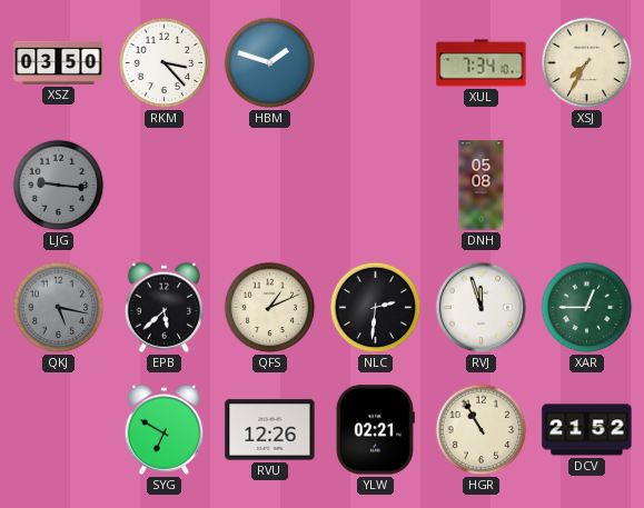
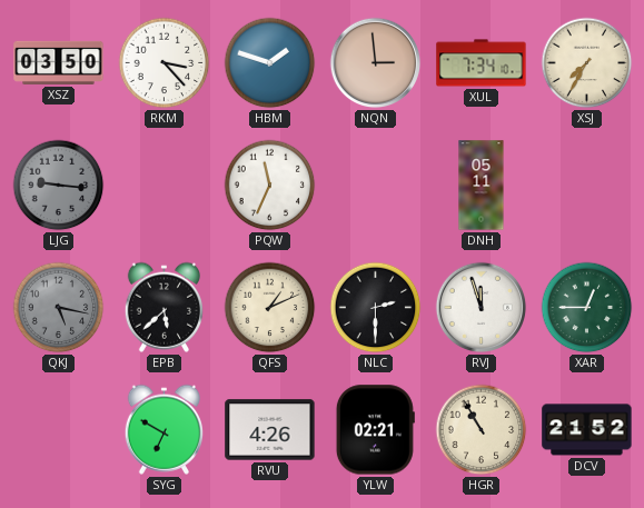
NQN: none -> 2:59 (376, 63)
PQW: none -> 11:34 (270, 186)
DNH: 05:08 -> 05:11 (482, 186)
NLC: 2:31 -> 2:30 (376, 308)
RVU: 12:26 -> 4:26 (270, 430)
